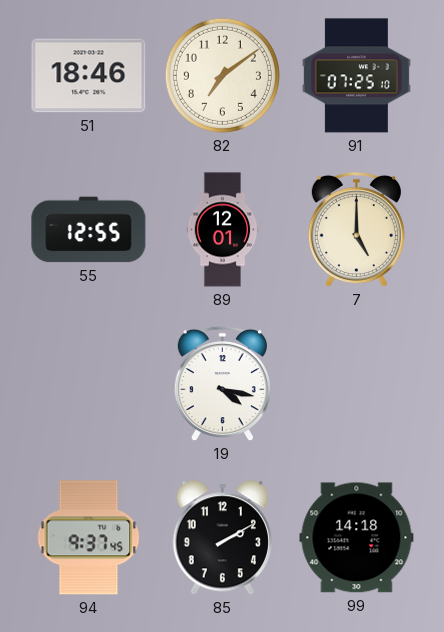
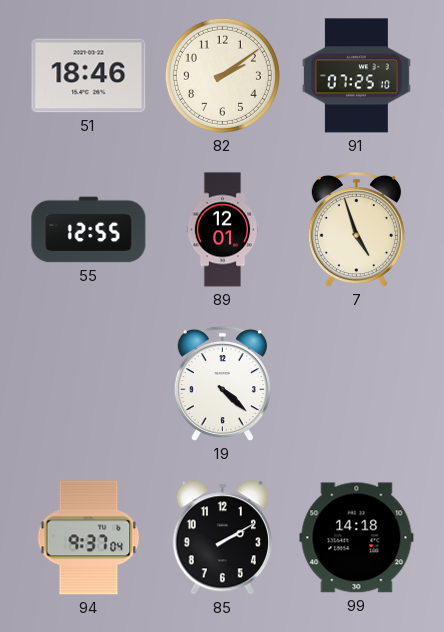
82: 7:09 -> 2:09 (222, 75)
7: 5:00 -> 4:57 (356, 230)
19: 4:17 -> 4:22 (222, 384)
94: 9:37:45 -> 9:37:04 (89, 538)
